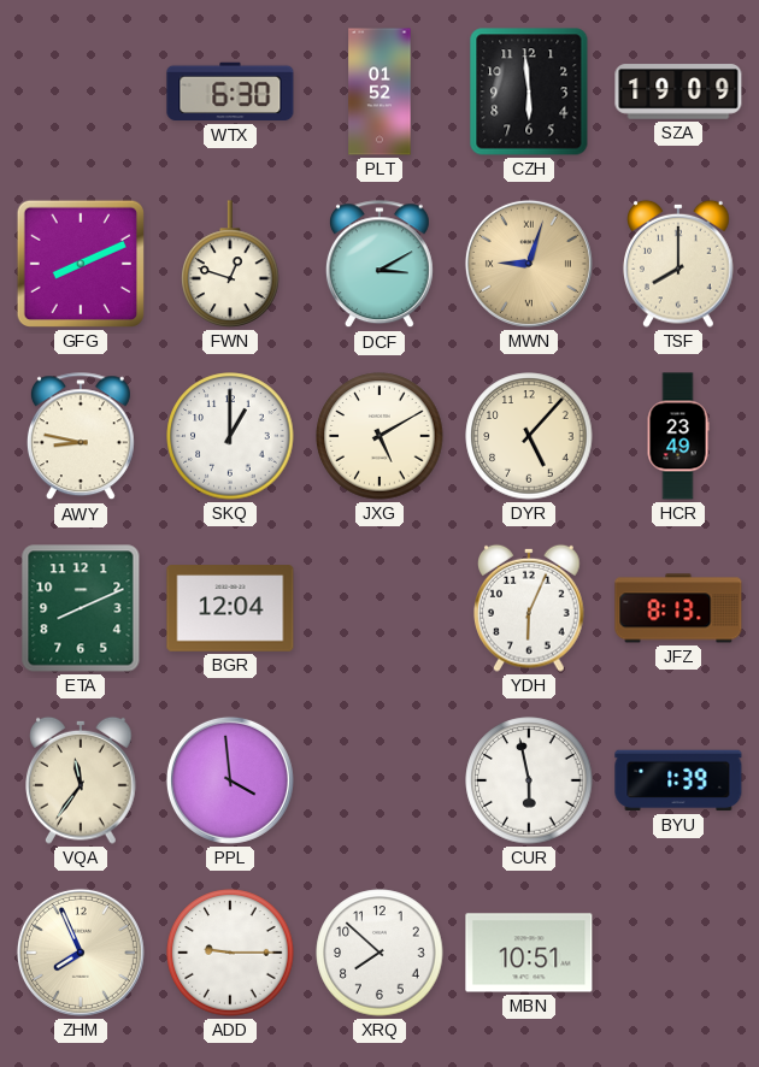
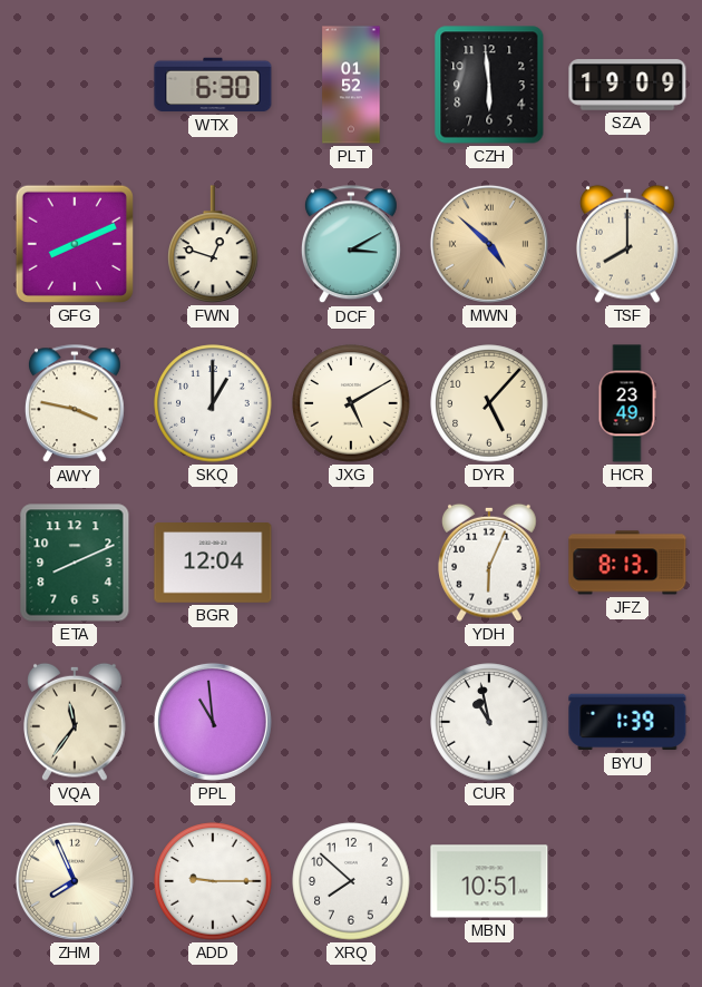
MWN: 9:03 -> 4:52 (489, 244)
AWY: 8:47 -> 3:47 (75, 404)
PPL: 3:59 -> 10:59 (213, 722)
CUR: 5:58 -> 10:58 (489, 722)
